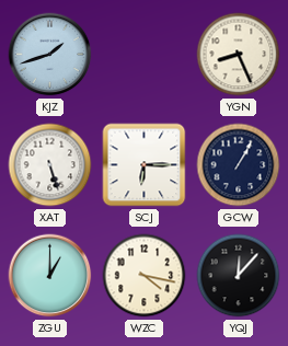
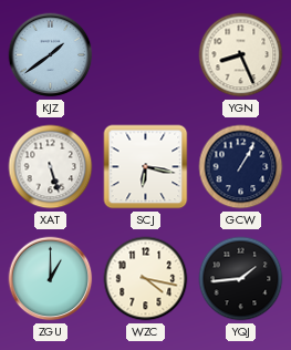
KJZ: 1:42 -> 1:39 (51, 55)
SCJ: 6:15 -> 6:17 (146, 167)
YQJ: 12:07 -> 1:44 (241, 279)
